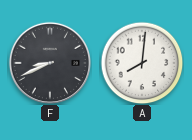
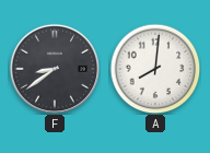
F: 8:41 -> 8:39 (54, 68)
